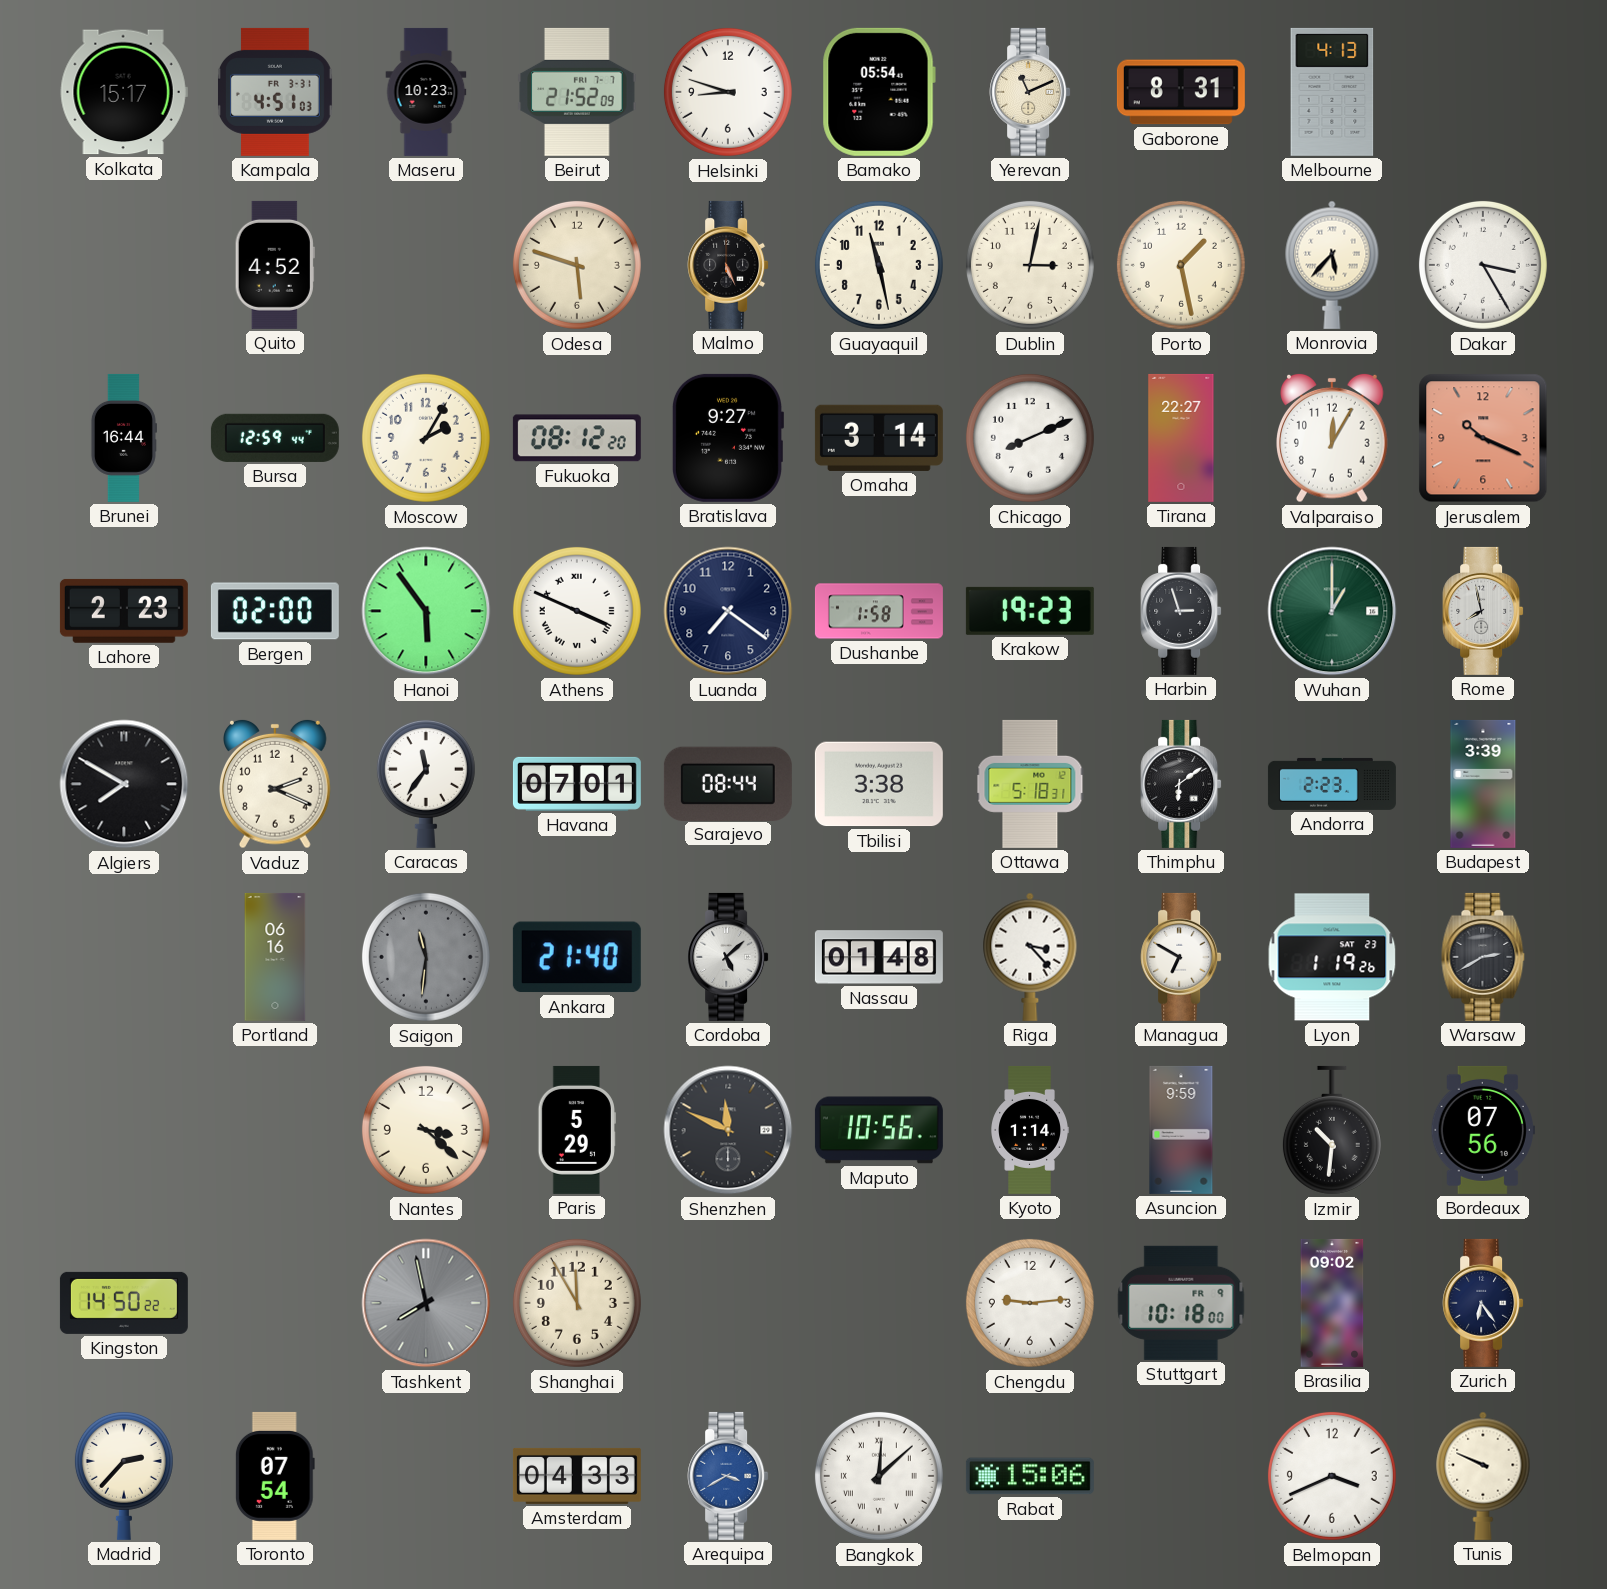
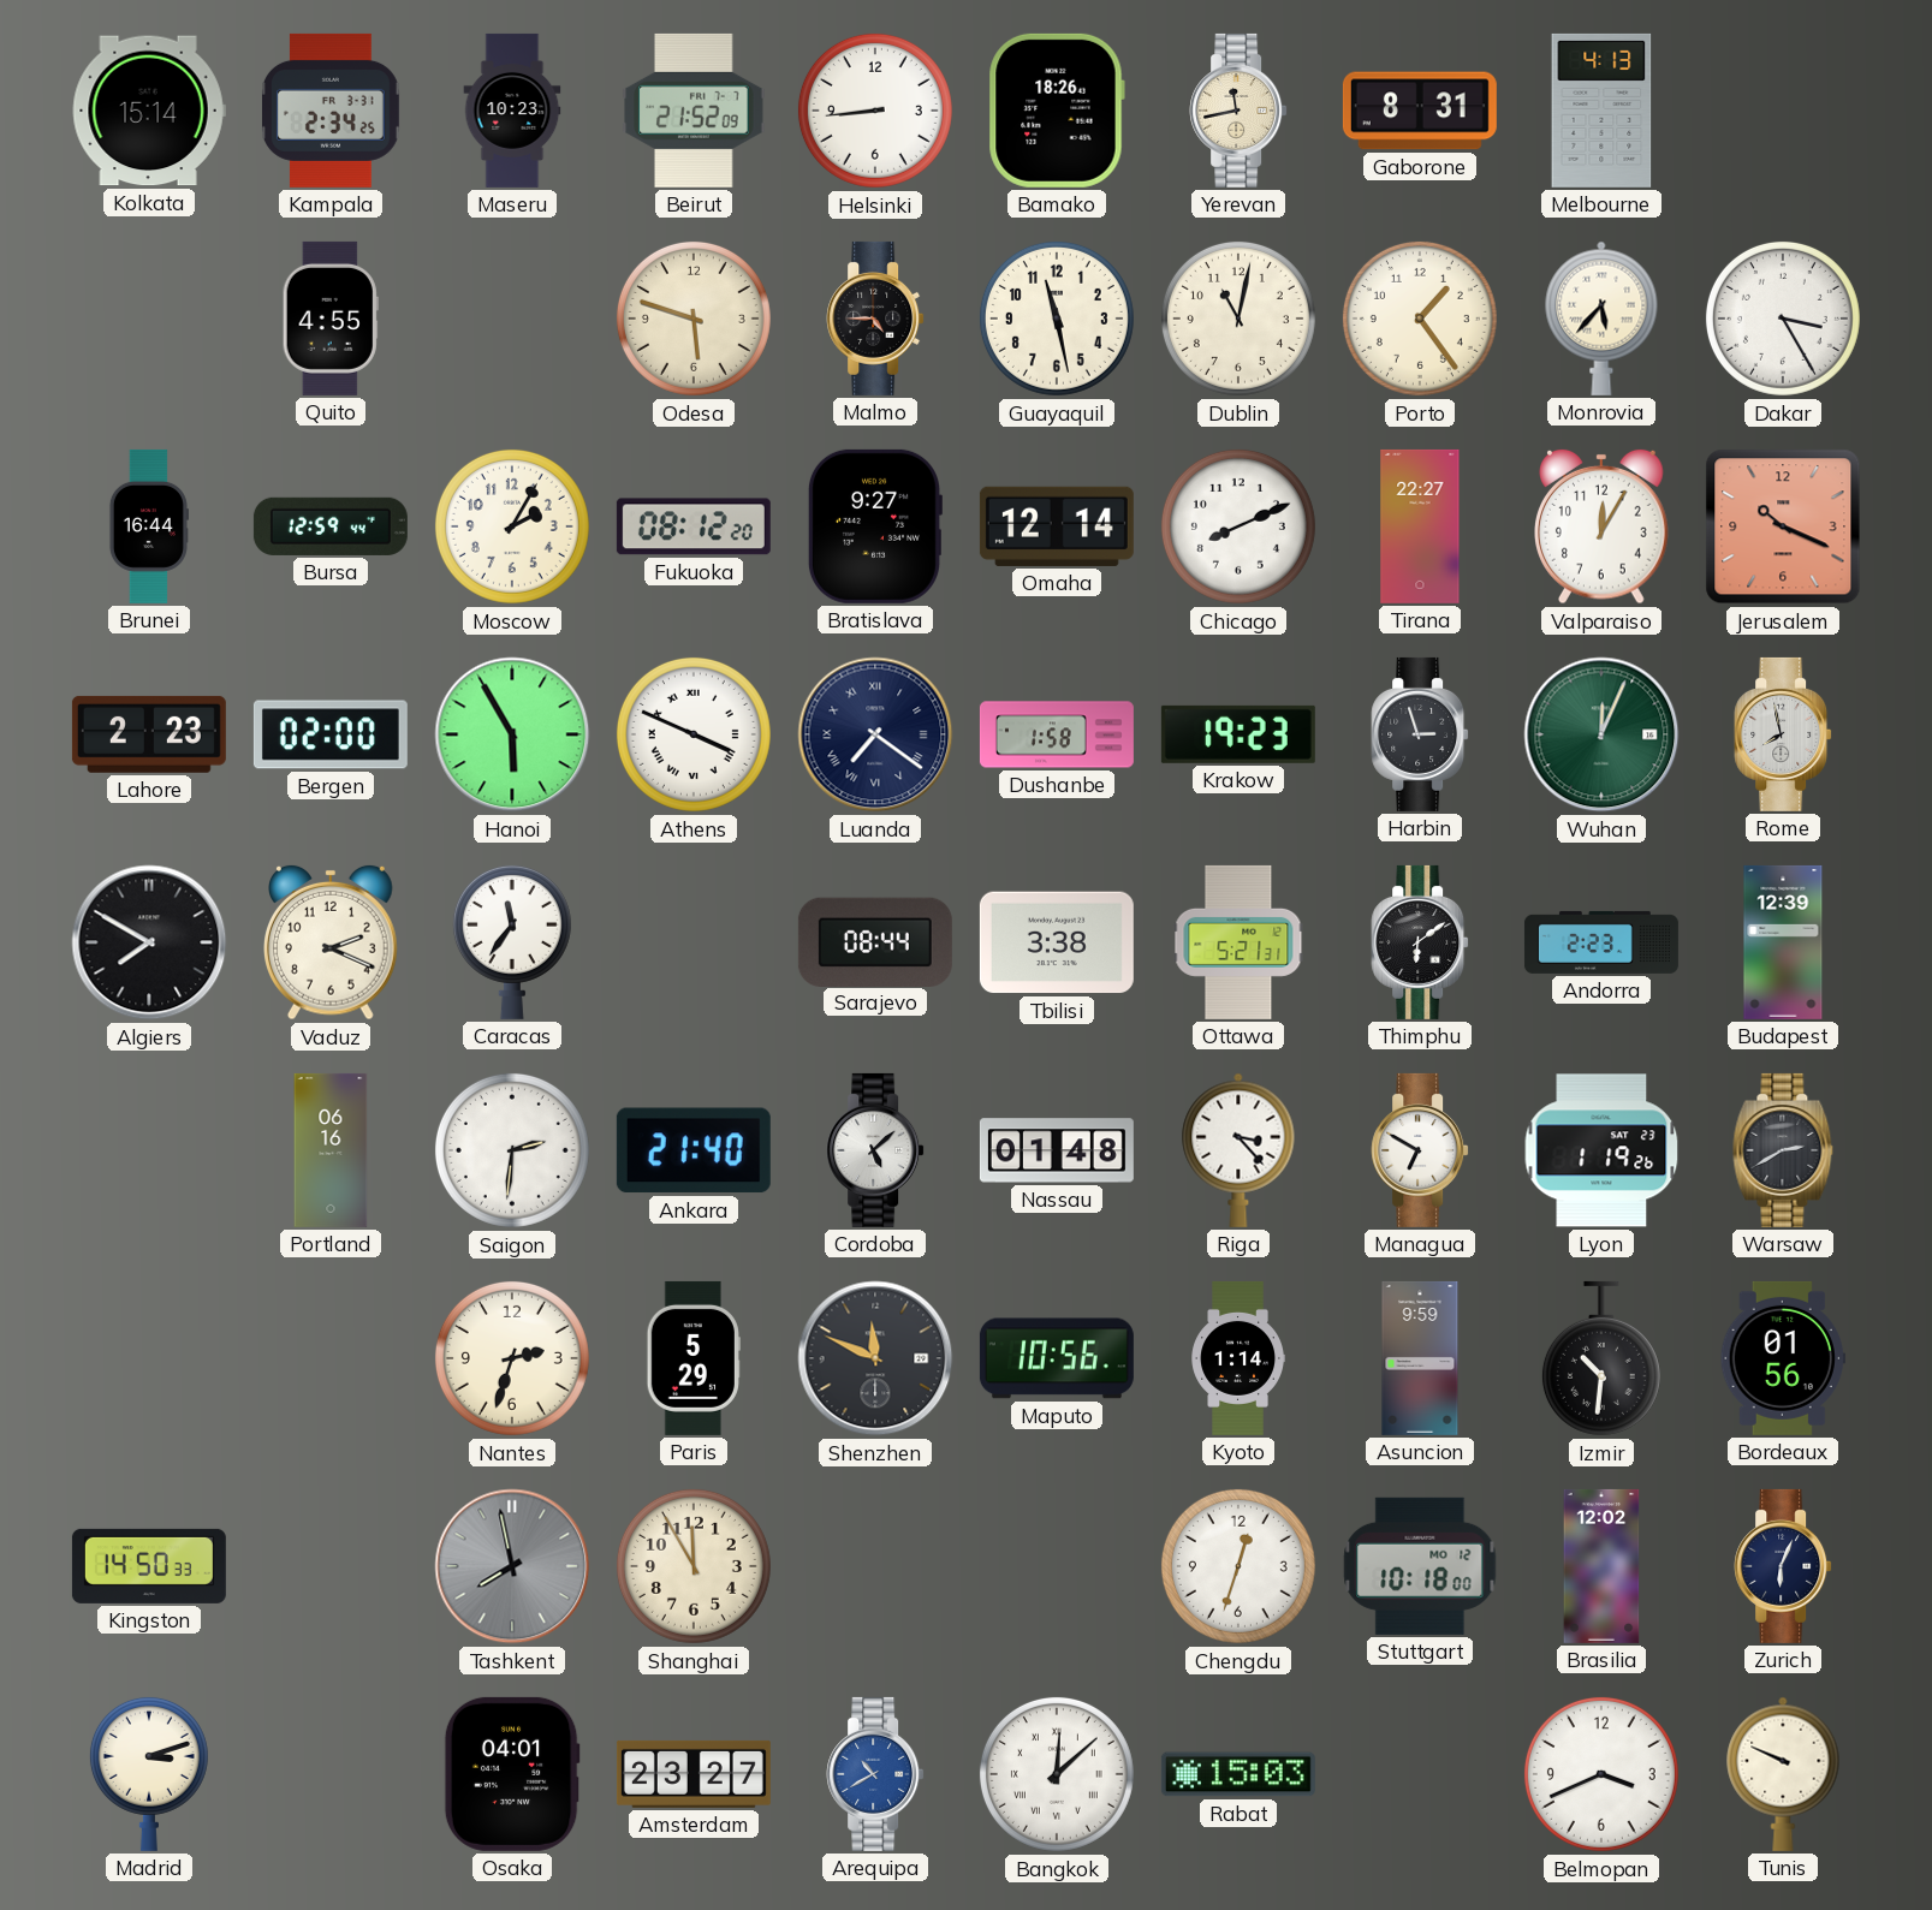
Kolkata: 15:17 -> 15:14 (149, 111)
Kampala: 4:51 -> 2:34 (332, 111)
Helsinki: 8:48 -> 8:44 (875, 111)
Bamako: 05:54 -> 18:26 (1057, 111)
Yerevan: 11:11 -> 11:43 (1238, 111)
Quito: 4:52 -> 4:55 (331, 319)
Malmo: 5:26 -> 4:45 (875, 319)
Dublin: 3:02 -> 11:02 (1238, 319)
Porto: 1:28 -> 1:24 (1420, 319)
Omaha: 3:14 -> 12:14 (1057, 526)
Hanoi: 5:54 -> 5:55 (512, 734)
Luanda numerals: Arabic -> Roman (875, 734)
Wuhan: 1:00 -> 12:04 (1601, 734)
Havana: 07:01 -> none (577, 784)
Ottawa: 5:18 -> 5:21 (1238, 942)
Budapest: 3:39 -> 12:39 (1783, 942)
Saigon: 11:31 -> 2:31 (512, 1150)
Saigon dial: grey -> white (512, 1150)
Nantes: 3:22 -> 2:33 (512, 1358)
Bordeaux: 07:56 -> 01:56 (1783, 1358)
Kingston: 14:50:22 -> 14:50:33 (149, 1566)
Chengdu: 9:14 -> 12:33 (1238, 1566)
Stuttgart date: FR 9 -> MO 12 (1420, 1566)
Brasilia: 09:02 -> 12:02 (1601, 1566)
Zurich: 6:24 -> 6:04 (1783, 1566)
Madrid: 2:37 -> 3:12 (149, 1773)
Toronto: 07:54 -> none (275, 1476)
Osaka: none -> 04:01 (512, 1774)
Amsterdam: 04:33 -> 23:27 (694, 1774)
Arequipa: 3:40 -> 10:40 (875, 1774)
Rabat: 15:06 -> 15:03 (1238, 1774)
